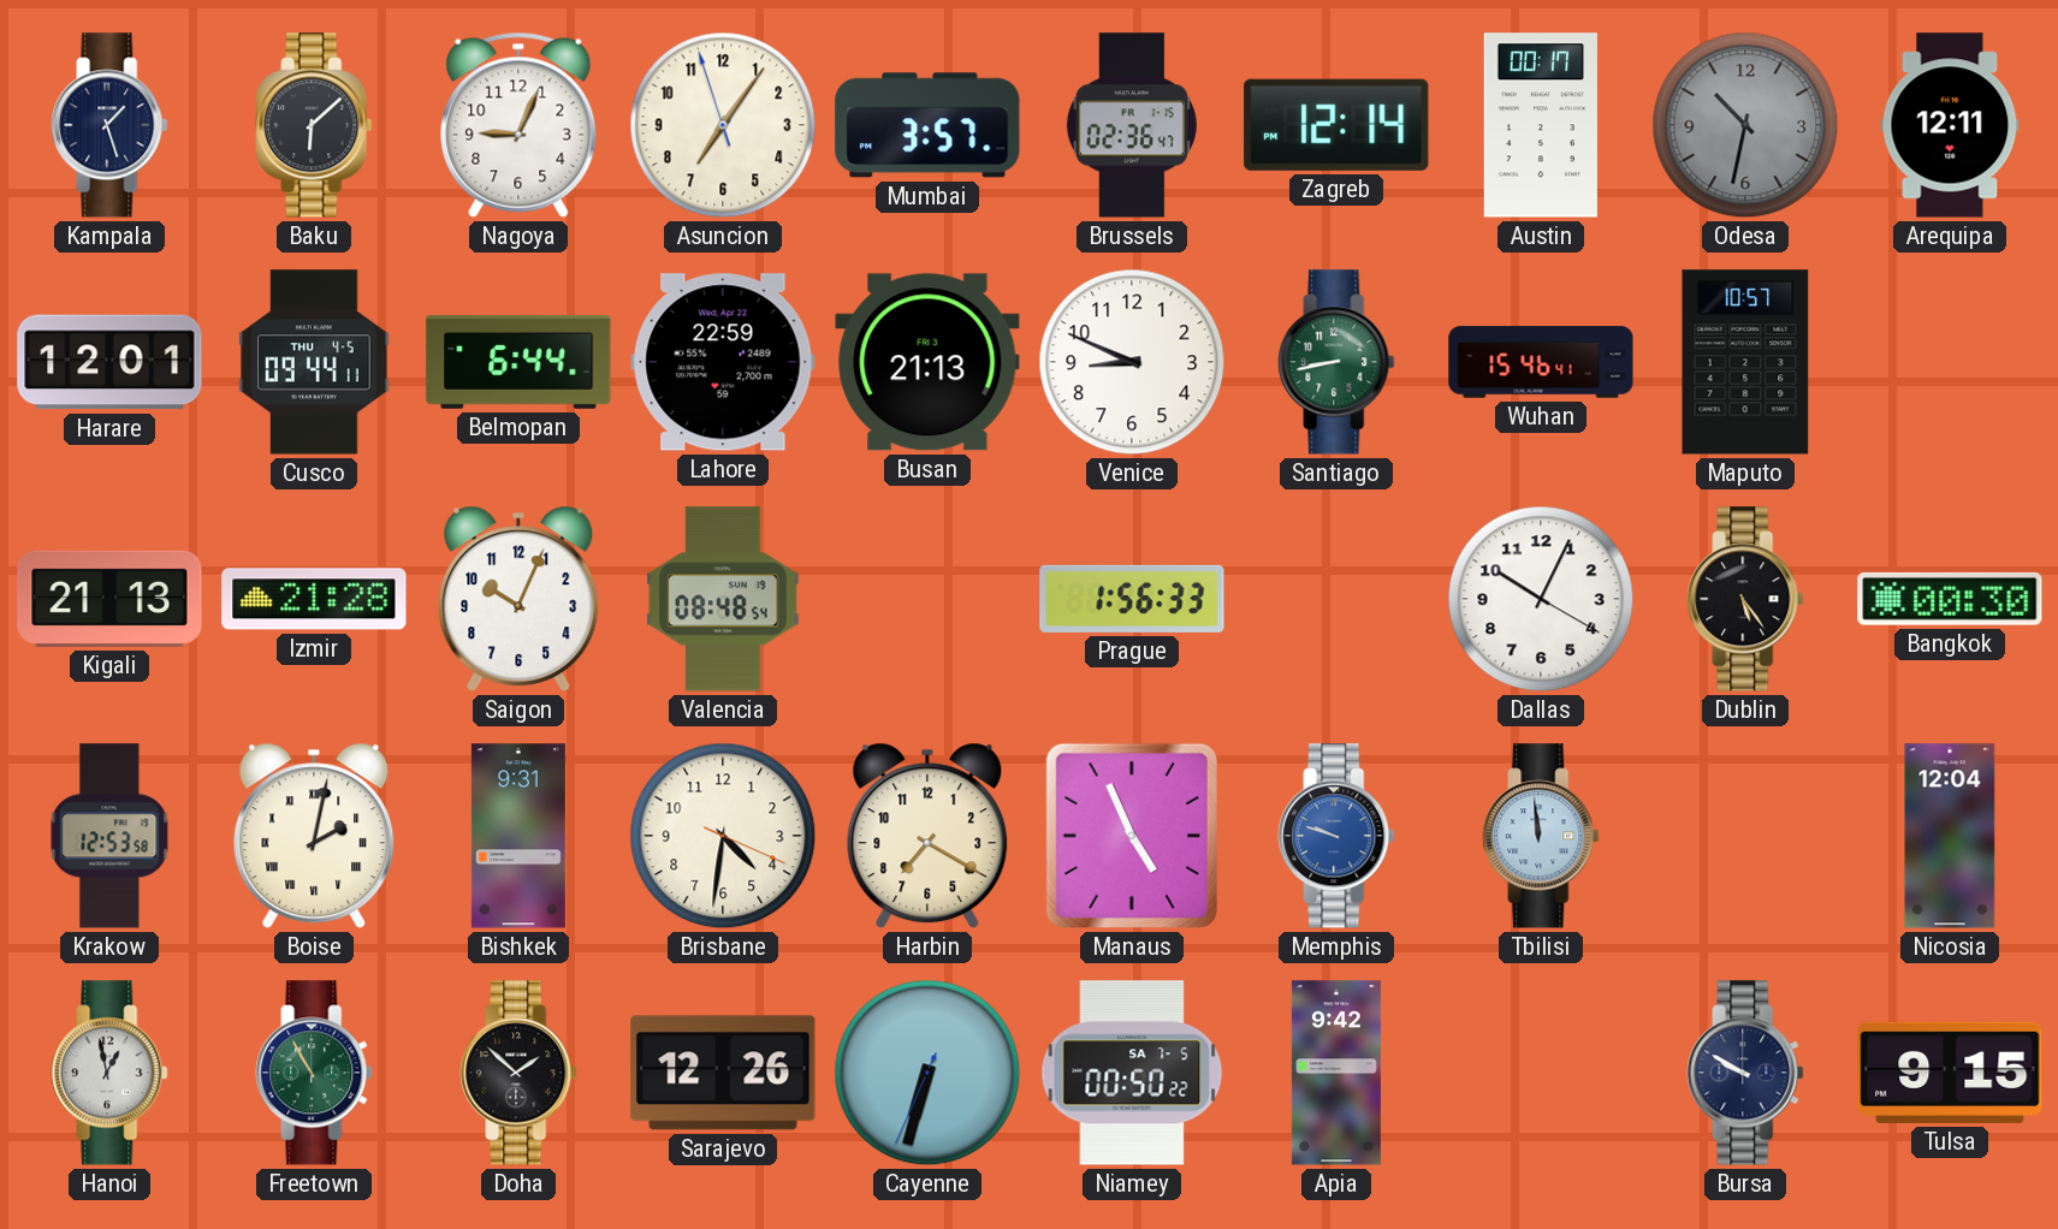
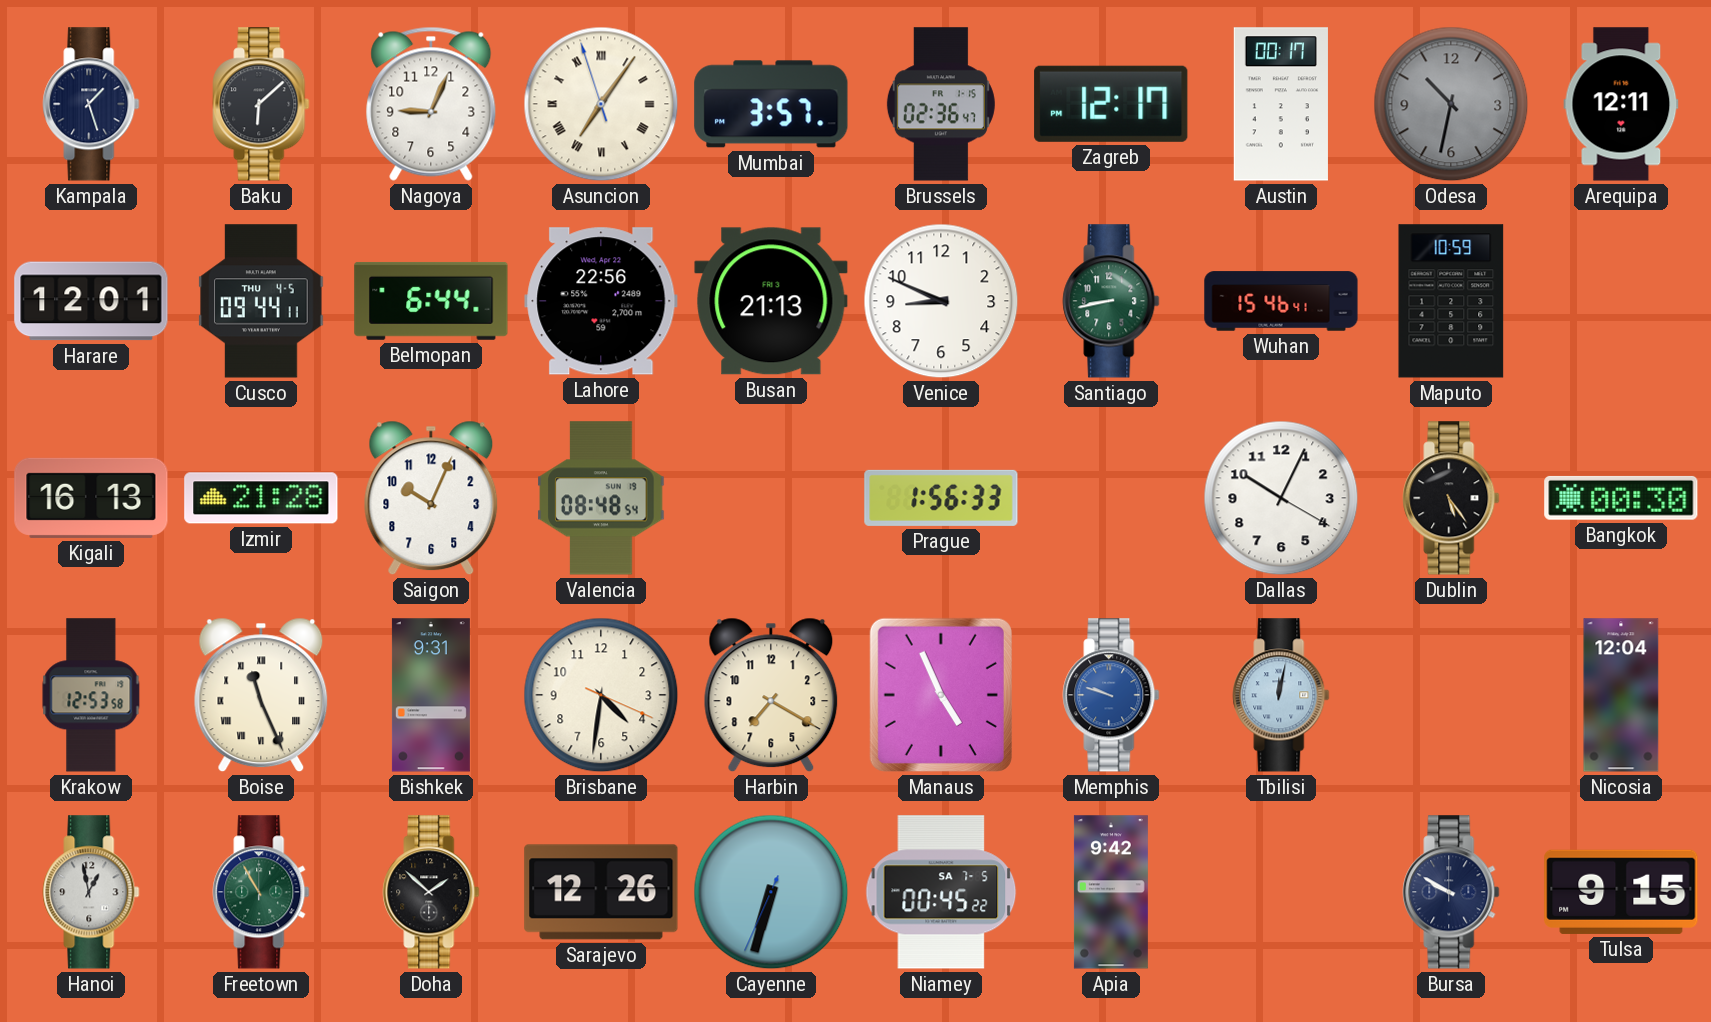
Asuncion numerals: Arabic -> Roman (601, 104)
Zagreb: 12:14 -> 12:17 (1111, 104)
Lahore: 22:59 -> 22:56 (601, 301)
Maputo: 10:57 -> 10:59 (1451, 301)
Kigali: 21:13 -> 16:13 (91, 498)
Boise: 2:02 -> 11:26 (261, 695)
Tbilisi: 11:59 -> 12:02 (1281, 695)
Niamey: 00:50 -> 00:45 (941, 892)
